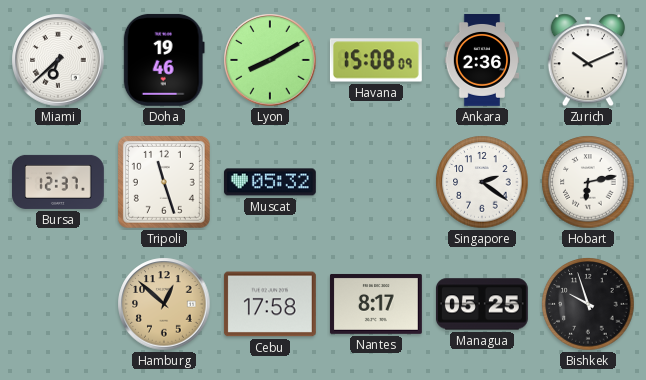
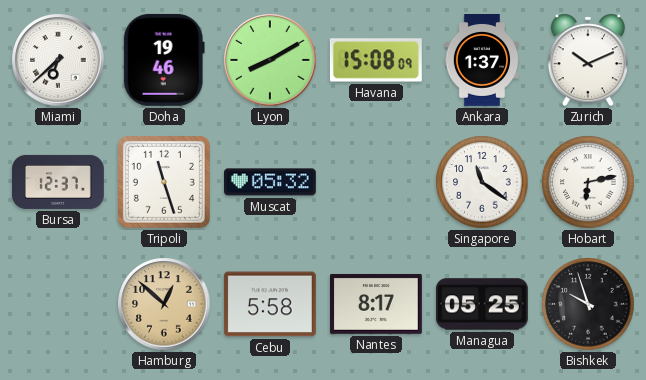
Ankara: 2:36 -> 1:37 (482, 61)
Singapore: 2:21 -> 11:21 (482, 182)
Cebu: 17:58 -> 5:58 (270, 304)
